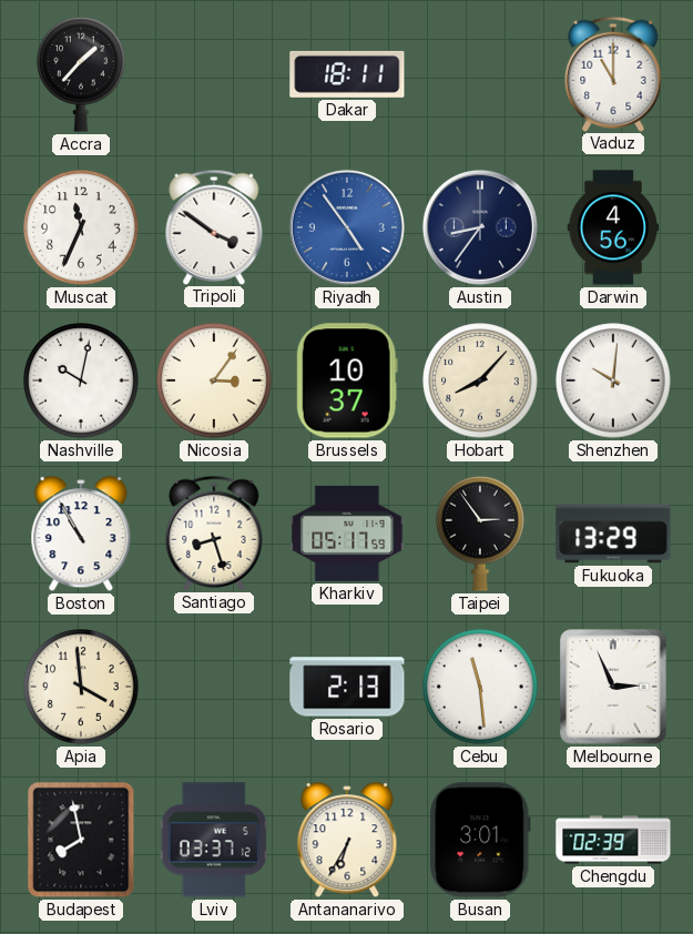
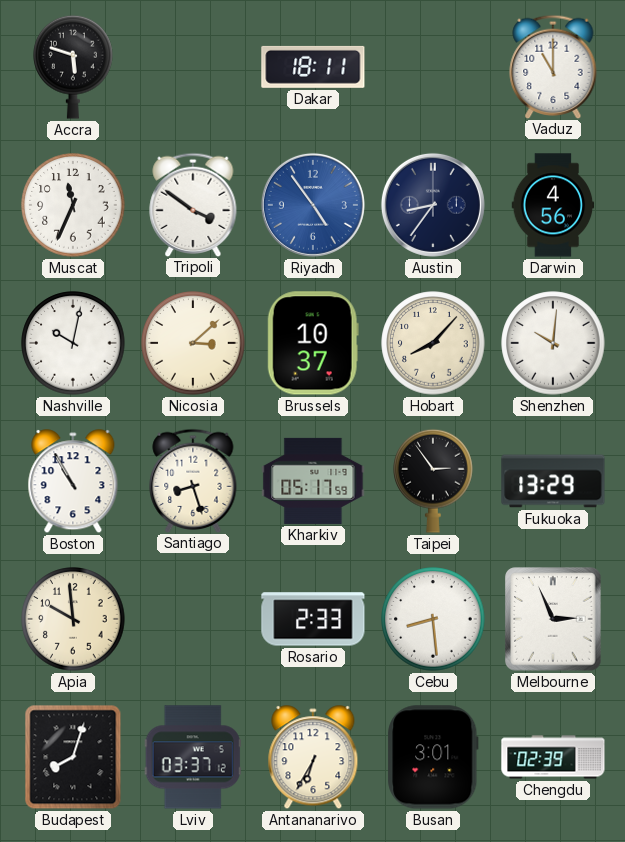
Accra: 1:37 -> 5:48 (73, 67)
Nicosia: 3:06 -> 3:08 (193, 343)
Apia: 3:59 -> 9:59 (73, 619)
Rosario: 2:13 -> 2:33 (313, 619)
Cebu: 11:29 -> 8:29 (433, 619)
Budapest: 7:58 -> 8:03 (73, 757)
